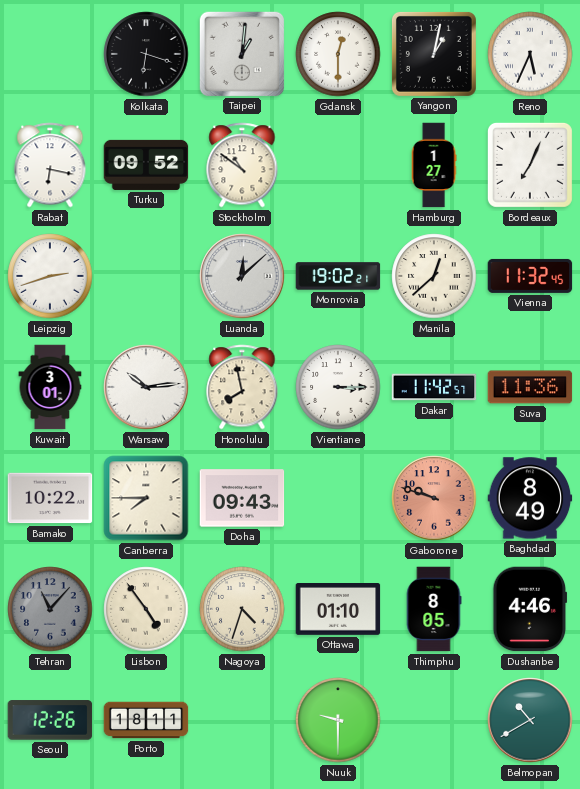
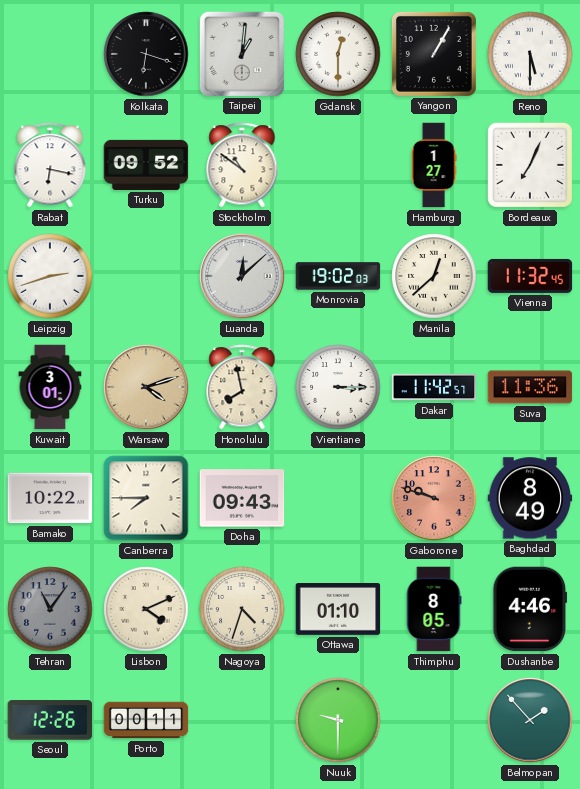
Yangon: 1:02 -> 1:05 (434, 54)
Reno: 5:34 -> 5:30 (530, 54)
Monrovia: 19:02:21 -> 19:02:03 (338, 276)
Warsaw: 10:14 -> 4:12 (146, 387)
Warsaw dial: white -> champagne (146, 387)
Tehran: 11:07 -> 11:06 (50, 609)
Lisbon: 4:54 -> 4:11 (146, 609)
Porto: 18:11 -> 00:11 (146, 720)
Belmopan: 10:40 -> 1:53 (530, 720)
